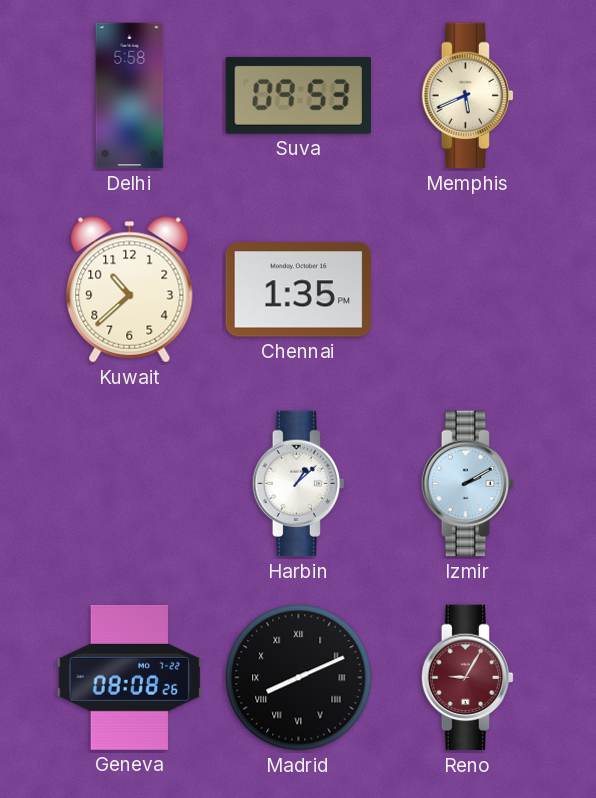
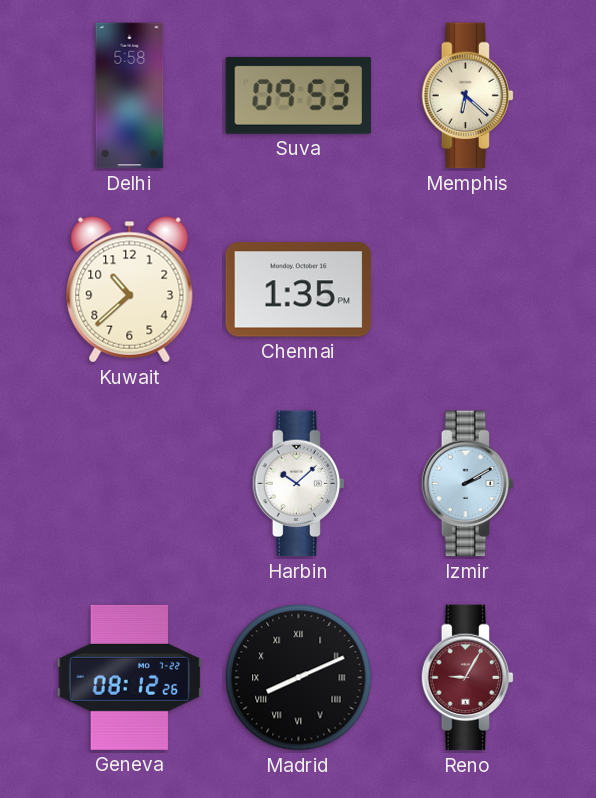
Memphis: 5:41 -> 6:22 (467, 96)
Harbin: 1:08 -> 10:08 (298, 484)
Geneva: 08:08 -> 08:12 (130, 677)
